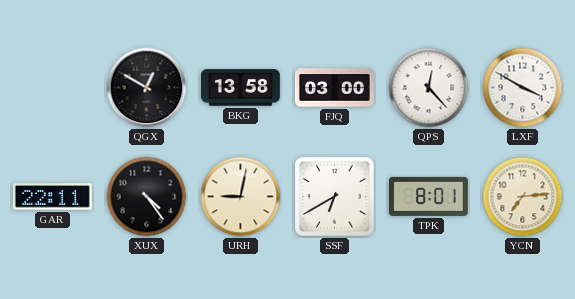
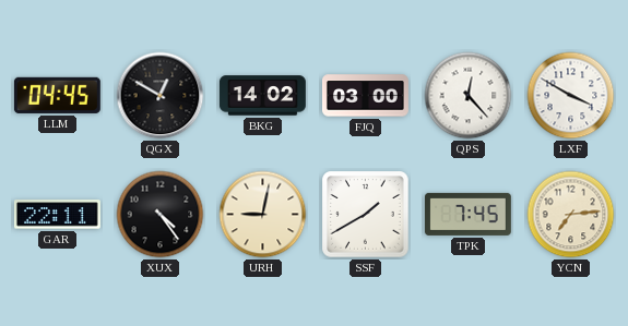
LLM: none -> 04:45 (57, 95)
BKG: 13:58 -> 14:02 (262, 96)
SSF: 6:40 -> 1:40 (366, 215)
TPK: 8:01 -> 7:45 (467, 214)
